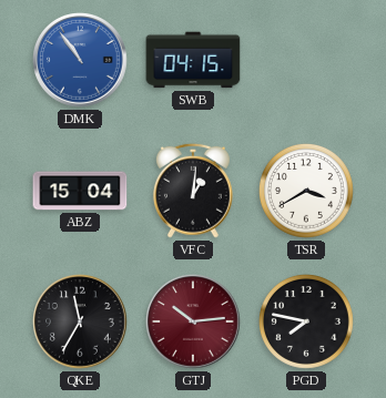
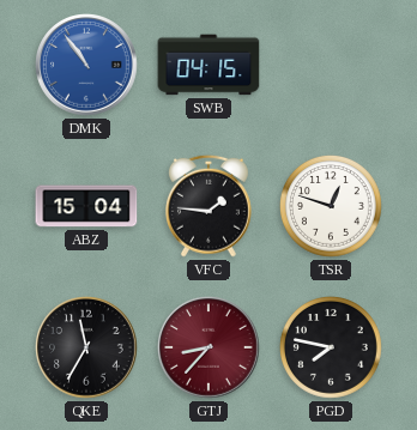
VFC: 1:01 -> 1:46 (208, 206)
TSR: 3:40 -> 12:48 (331, 206)
GTJ: 10:14 -> 8:37 (208, 347)
